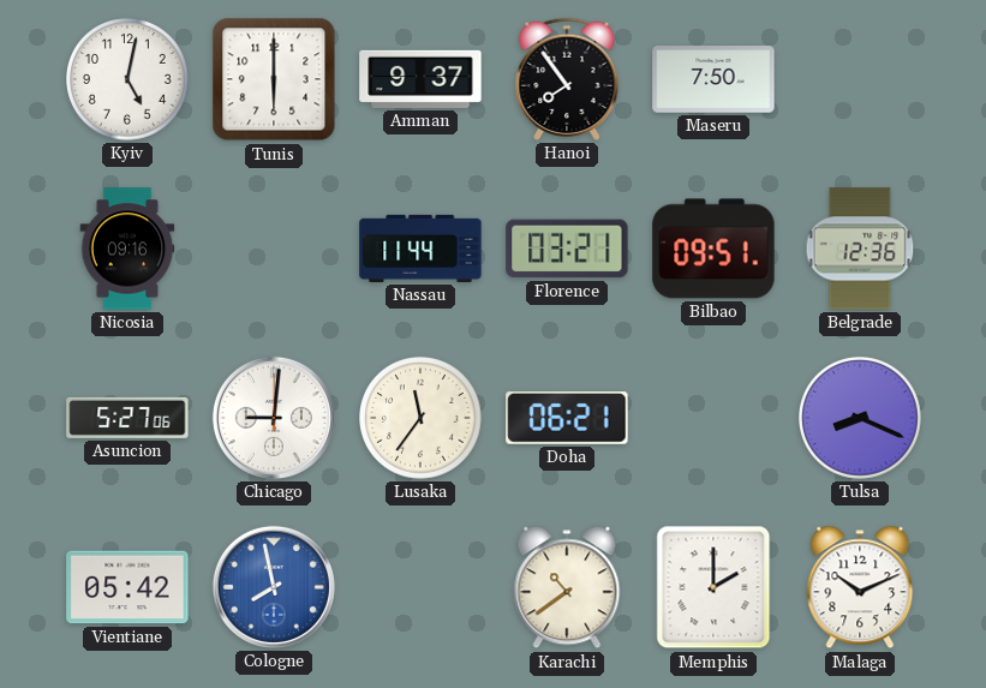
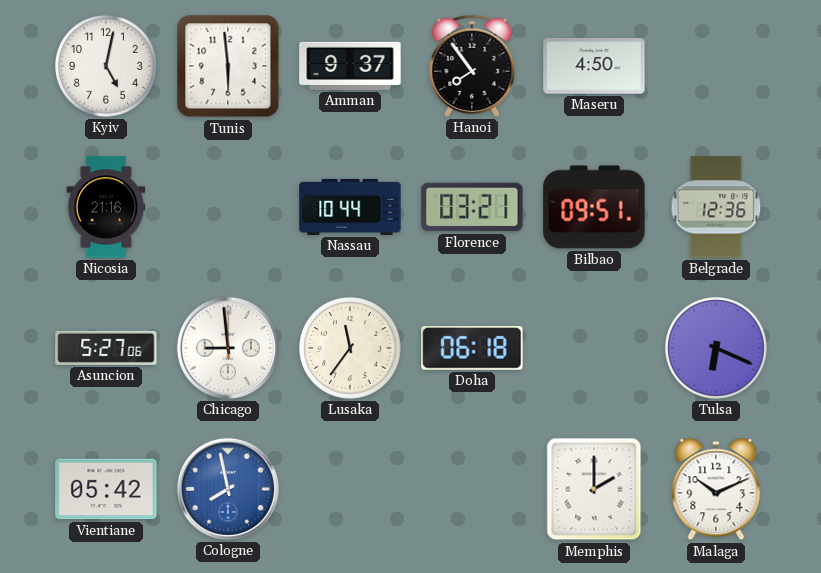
Tunis: 6:00 -> 5:59 (228, 66)
Maseru: 7:50 -> 4:50 (594, 66)
Nicosia: 09:16 -> 21:16 (106, 207)
Nassau: 11:44 -> 10:44 (350, 207)
Chicago: 9:01 -> 8:59 (228, 348)
Doha: 06:21 -> 06:18 (472, 348)
Tulsa: 8:19 -> 6:19 (717, 349)
Karachi: 10:39 -> none (567, 587)
